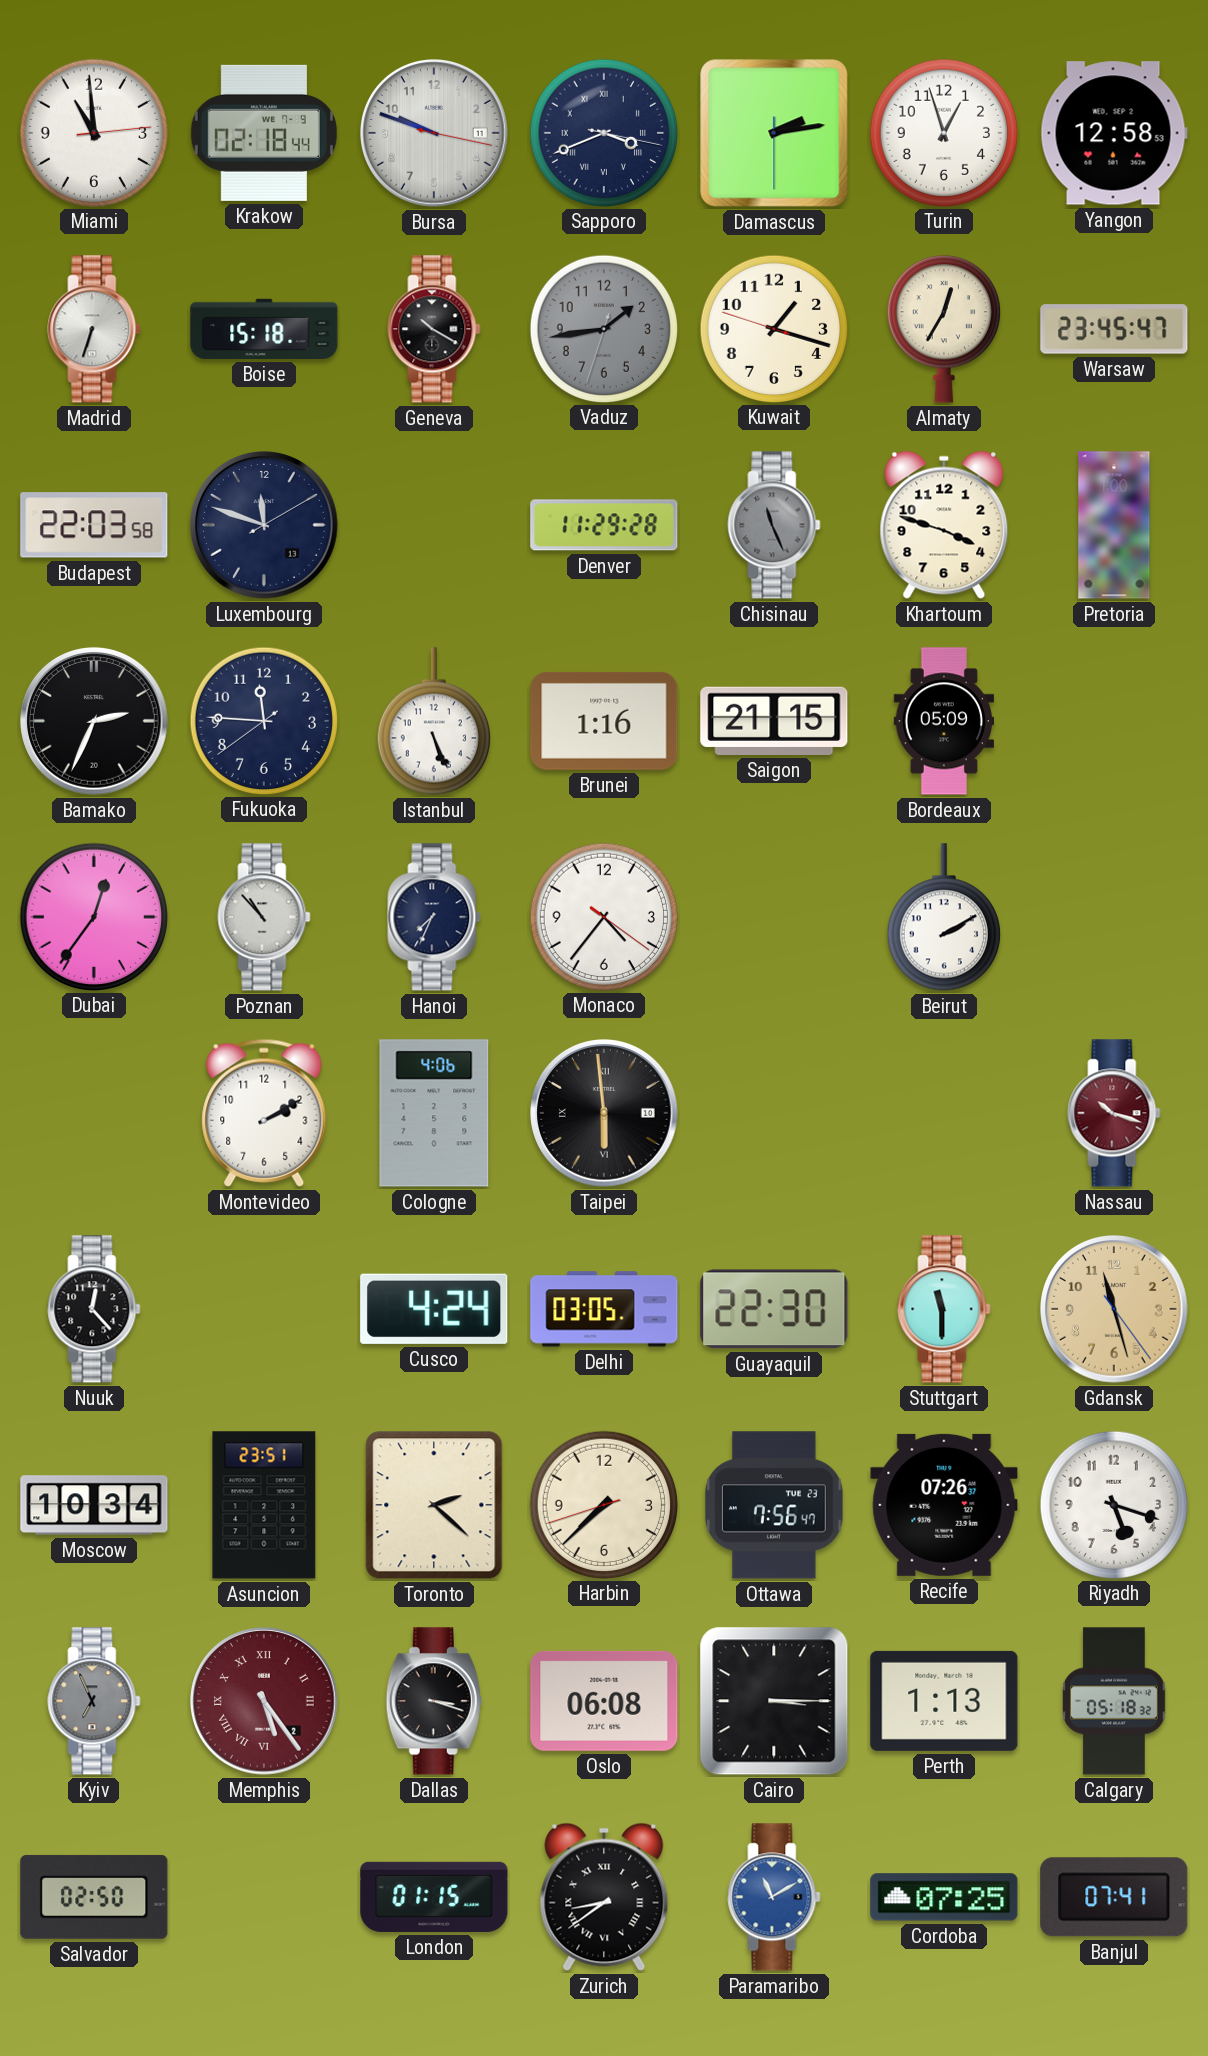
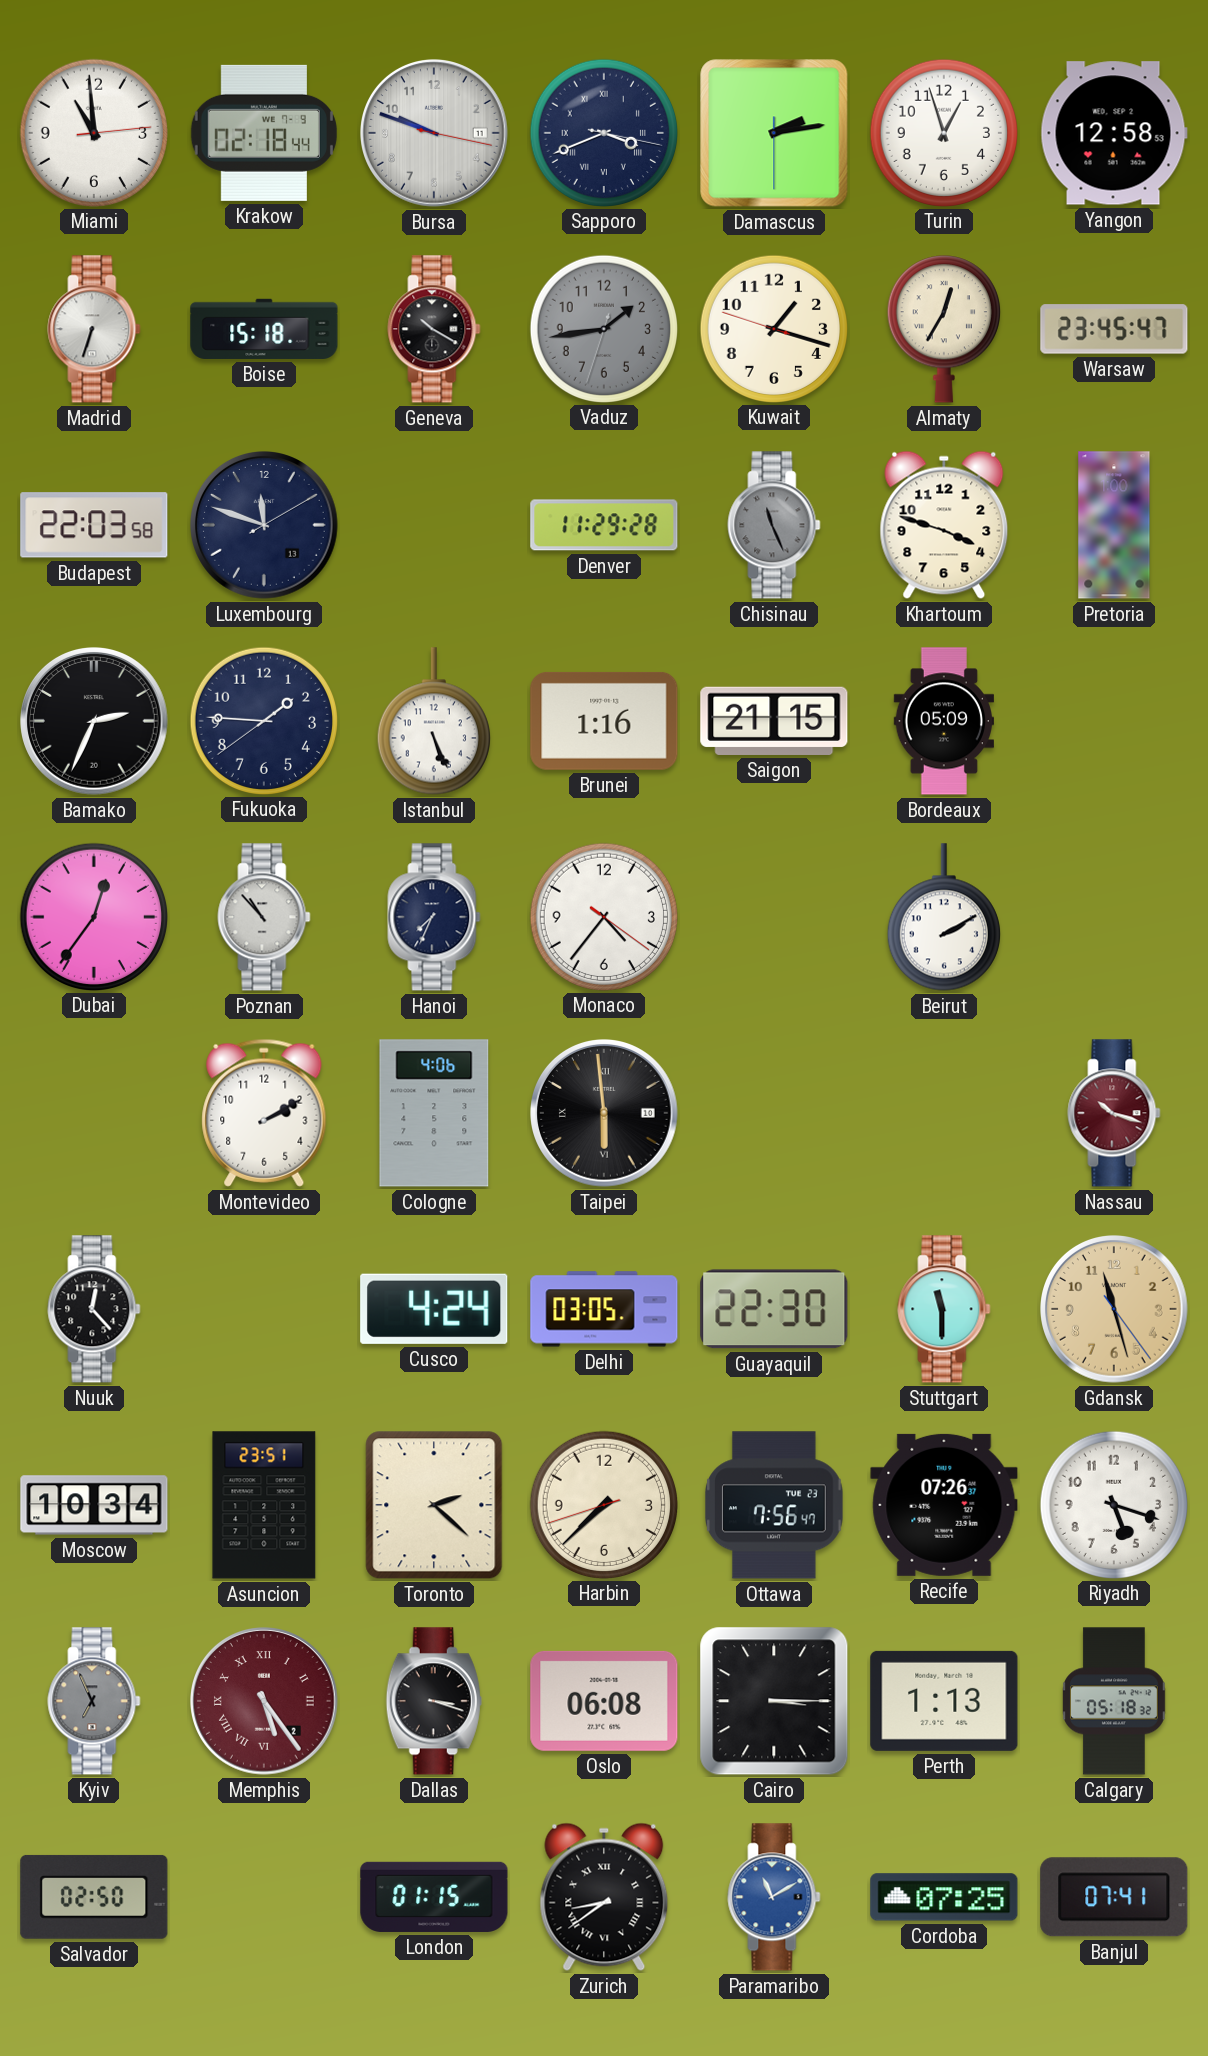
Fukuoka: 11:45 -> 1:45 (263, 720)
